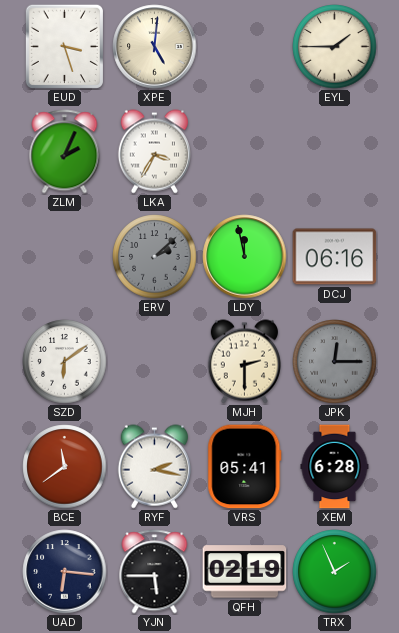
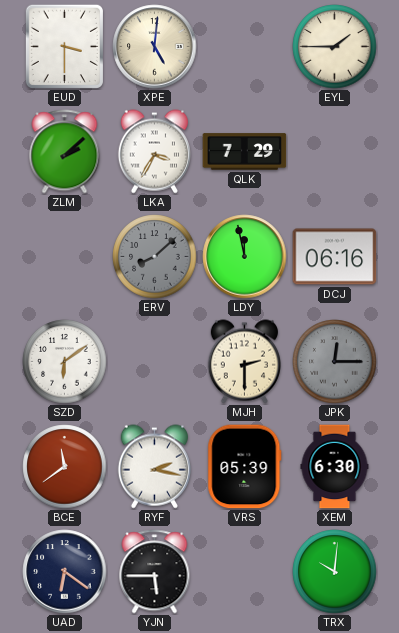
EUD: 3:27 -> 3:30 (64, 46)
ZLM: 2:04 -> 2:08 (65, 152)
QLK: none -> 7:29 (245, 152)
ERV: 2:08 -> 8:08 (155, 257)
VRS: 05:41 -> 05:39 (245, 467)
XEM: 6:28 -> 6:30 (335, 467)
UAD: 6:16 -> 6:21 (65, 572)
QFH: 02:19 -> none (245, 572)
TRX: 1:56 -> 10:01 (335, 572)
